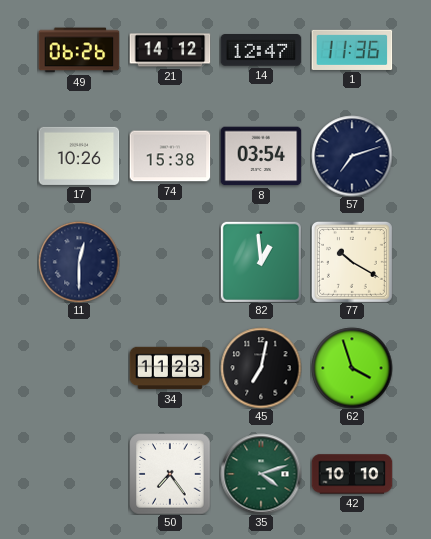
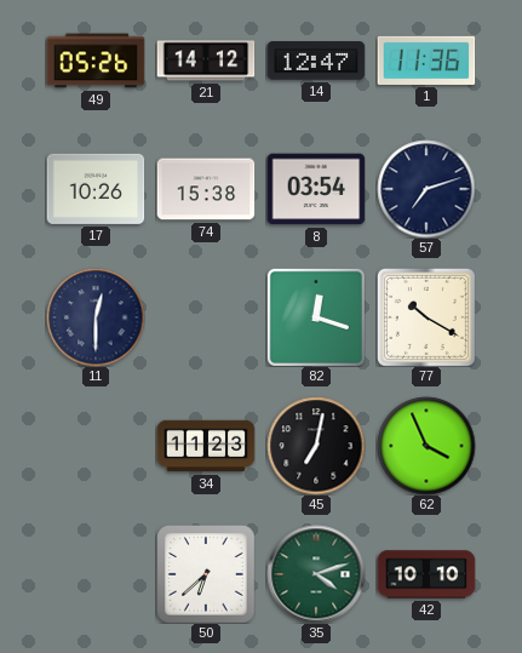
49: 06:26 -> 05:26 (96, 61)
82: 12:59 -> 12:18 (316, 317)
62: 3:57 -> 3:56 (426, 446)
50: 7:24 -> 6:38 (206, 574)
